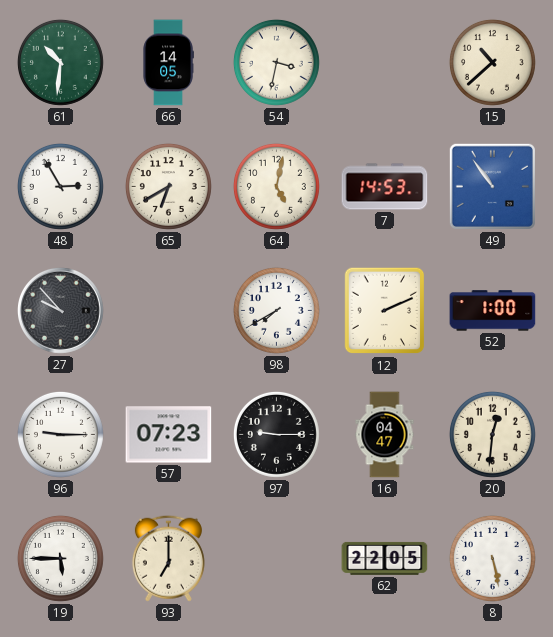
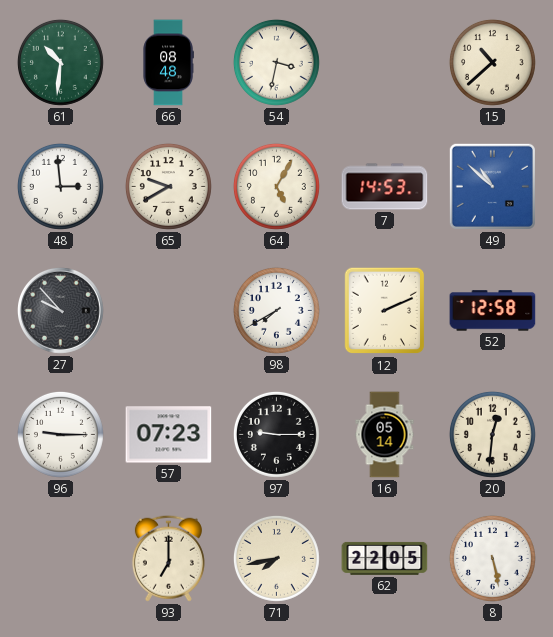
66: 14:05 -> 08:48 (168, 63)
48: 2:55 -> 2:59 (60, 186)
65: 6:40 -> 9:40 (168, 186)
64: 5:02 -> 5:05 (276, 186)
49: 10:54 -> 10:52 (492, 186)
52: 1:00 -> 12:58 (493, 311)
16: 04:47 -> 05:14 (385, 435)
19: 5:45 -> none (60, 558)
71: none -> 7:43 (276, 558)
